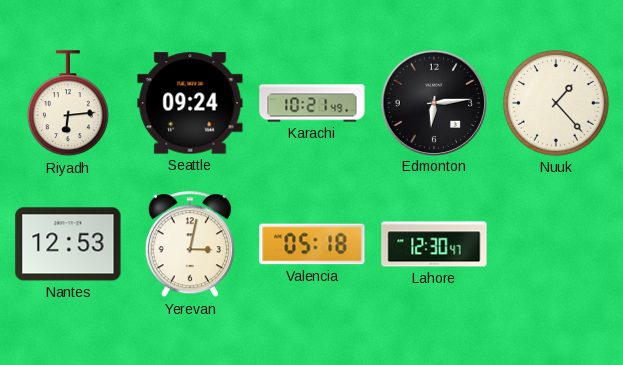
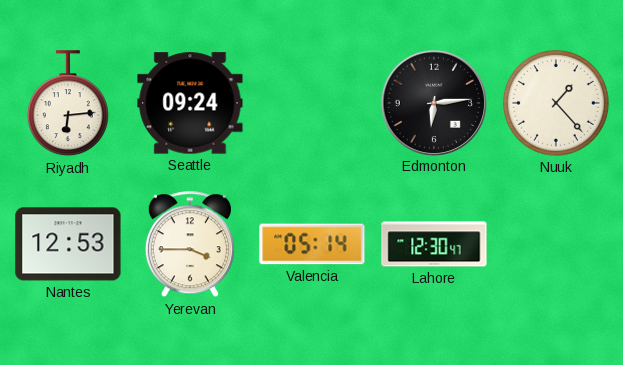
Karachi: 10:21 -> none (312, 103)
Yerevan: 3:02 -> 3:45 (190, 245)
Valencia: 05:18 -> 05:14 (312, 244)
